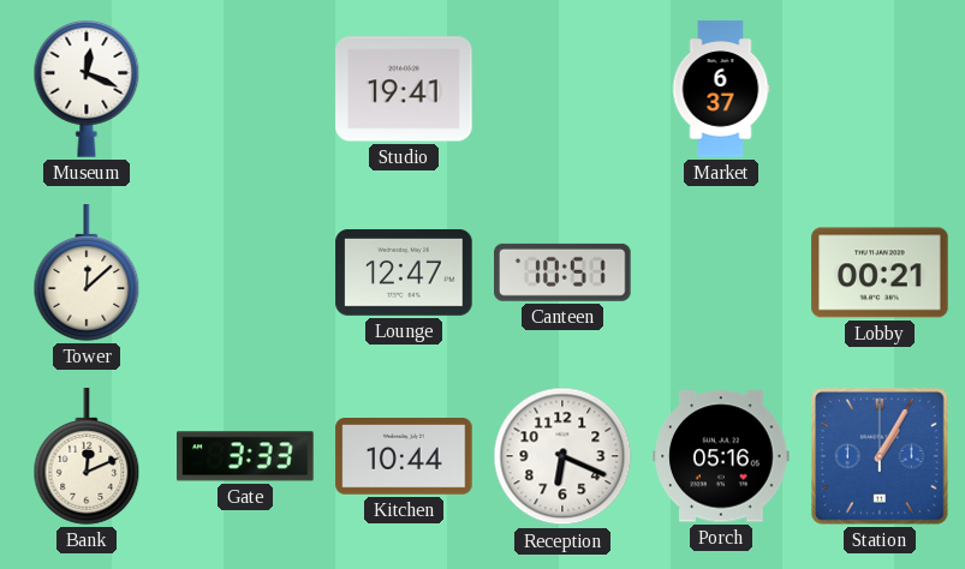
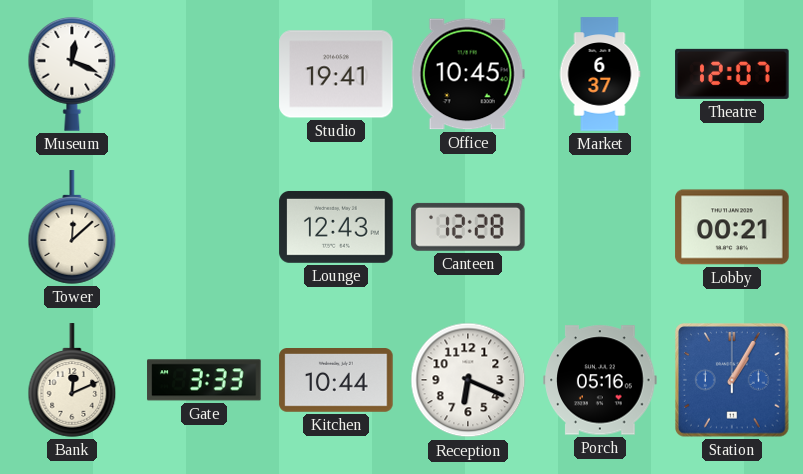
Office: none -> 10:45 (468, 74)
Theatre: none -> 12:07 (732, 74)
Lounge: 12:47 -> 12:43 (336, 227)
Canteen: 10:51 -> 12:28 (468, 227)
